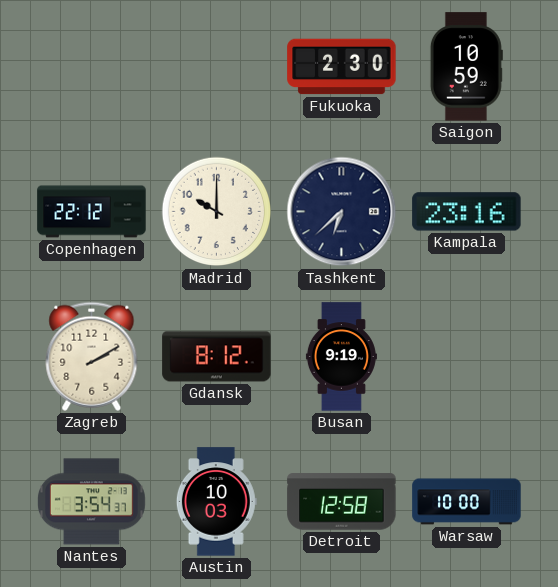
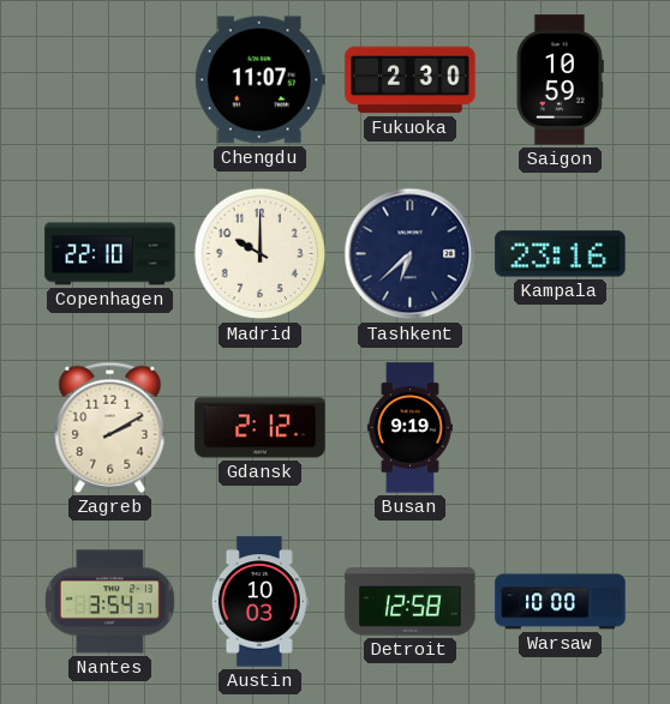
Chengdu: none -> 11:07 (259, 80)
Copenhagen: 22:12 -> 22:10 (110, 254)
Gdansk: 8:12 -> 2:12 (261, 428)
